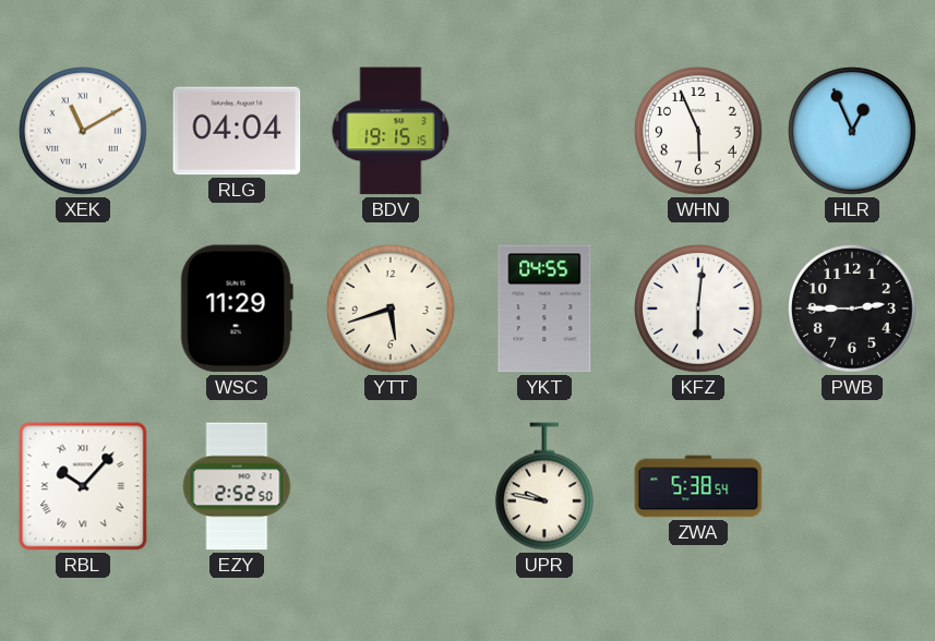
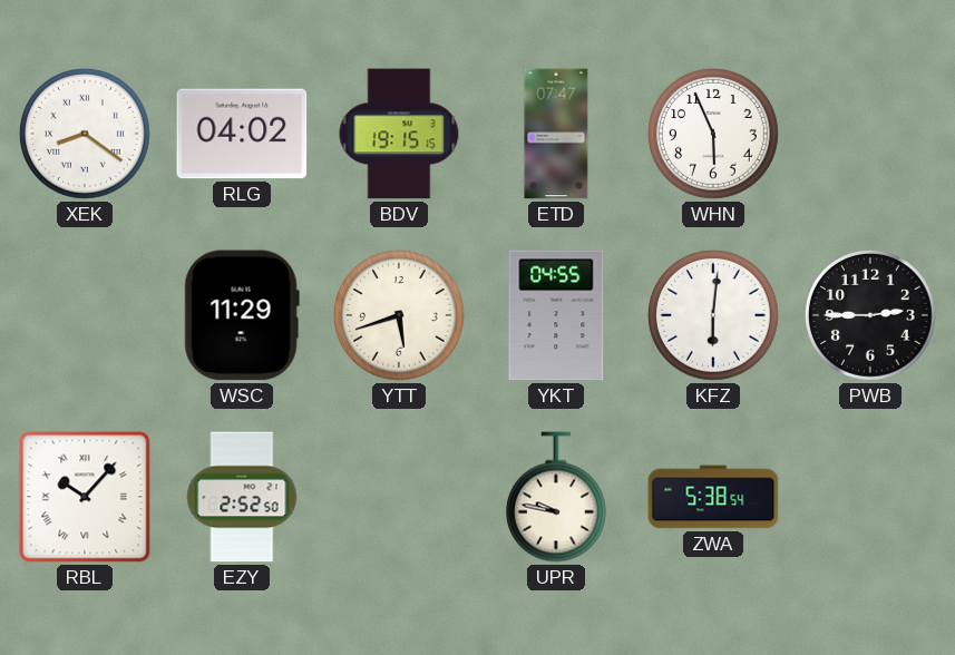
XEK: 11:10 -> 8:21 (86, 135)
RLG: 04:04 -> 04:02 (242, 134)
ETD: none -> 07:47 (556, 134)
HLR: 12:56 -> none (853, 132)
